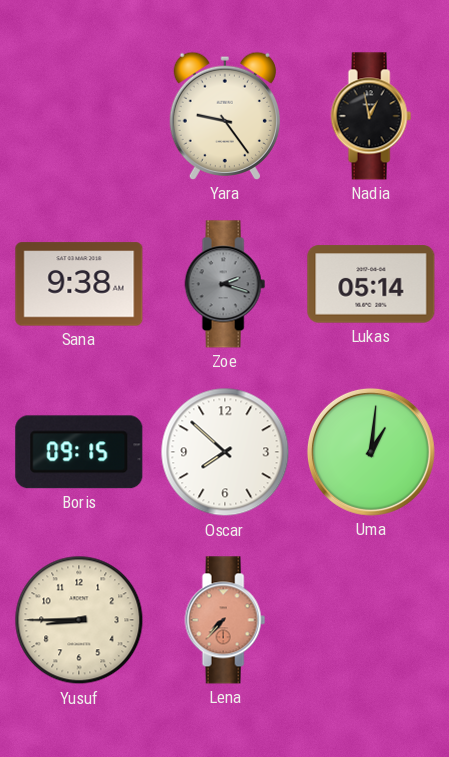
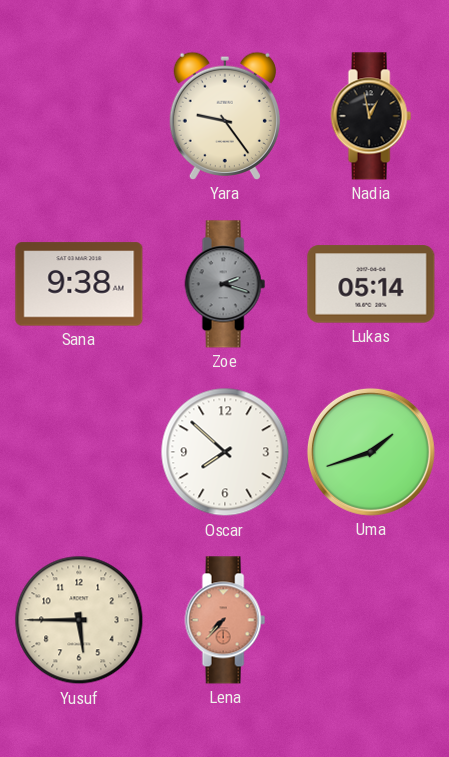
Boris: 09:15 -> none (79, 452)
Uma: 1:01 -> 1:42 (371, 452)
Yusuf: 8:45 -> 5:45 (79, 620)
